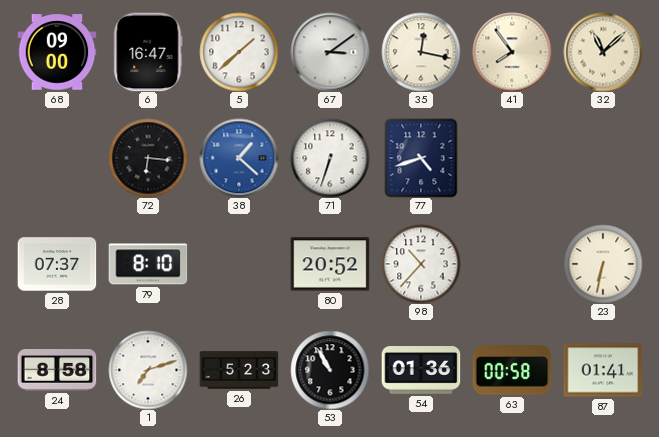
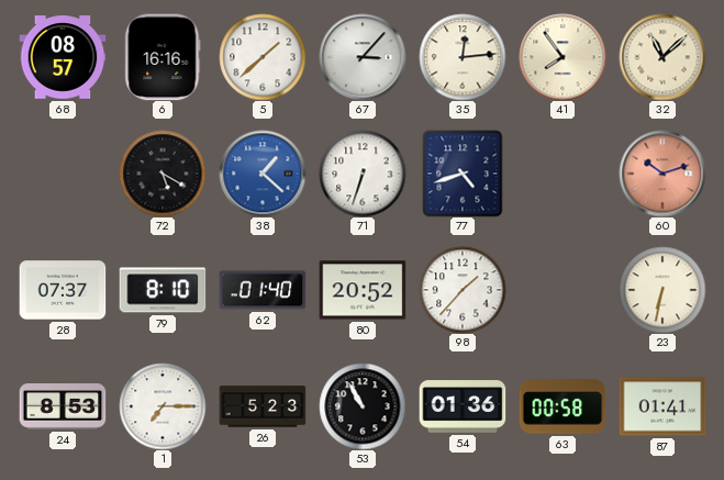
68: 09:00 -> 08:57 (63, 57)
6: 16:47 -> 16:16 (163, 57)
67: 3:09 -> 3:07 (363, 57)
35: 12:17 -> 12:14 (463, 57)
72: 6:16 -> 5:20 (163, 174)
60: none -> 10:12 (662, 174)
62: none -> 01:40 (263, 290)
98: 10:37 -> 1:37 (463, 290)
24: 8:58 -> 8:53 (63, 408)
1: 7:12 -> 7:15 (163, 406)
